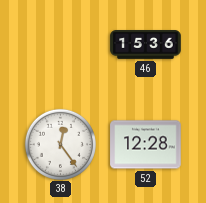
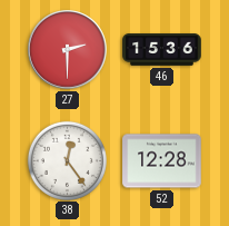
27: none -> 2:30 (68, 50)
